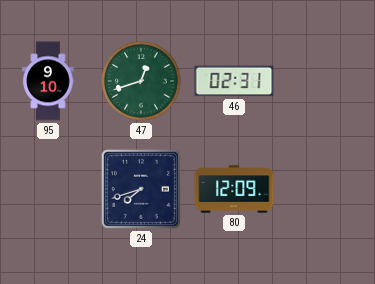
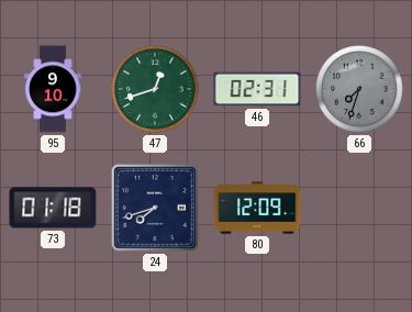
66: none -> 7:33 (359, 89)
73: none -> 01:18 (53, 208)
